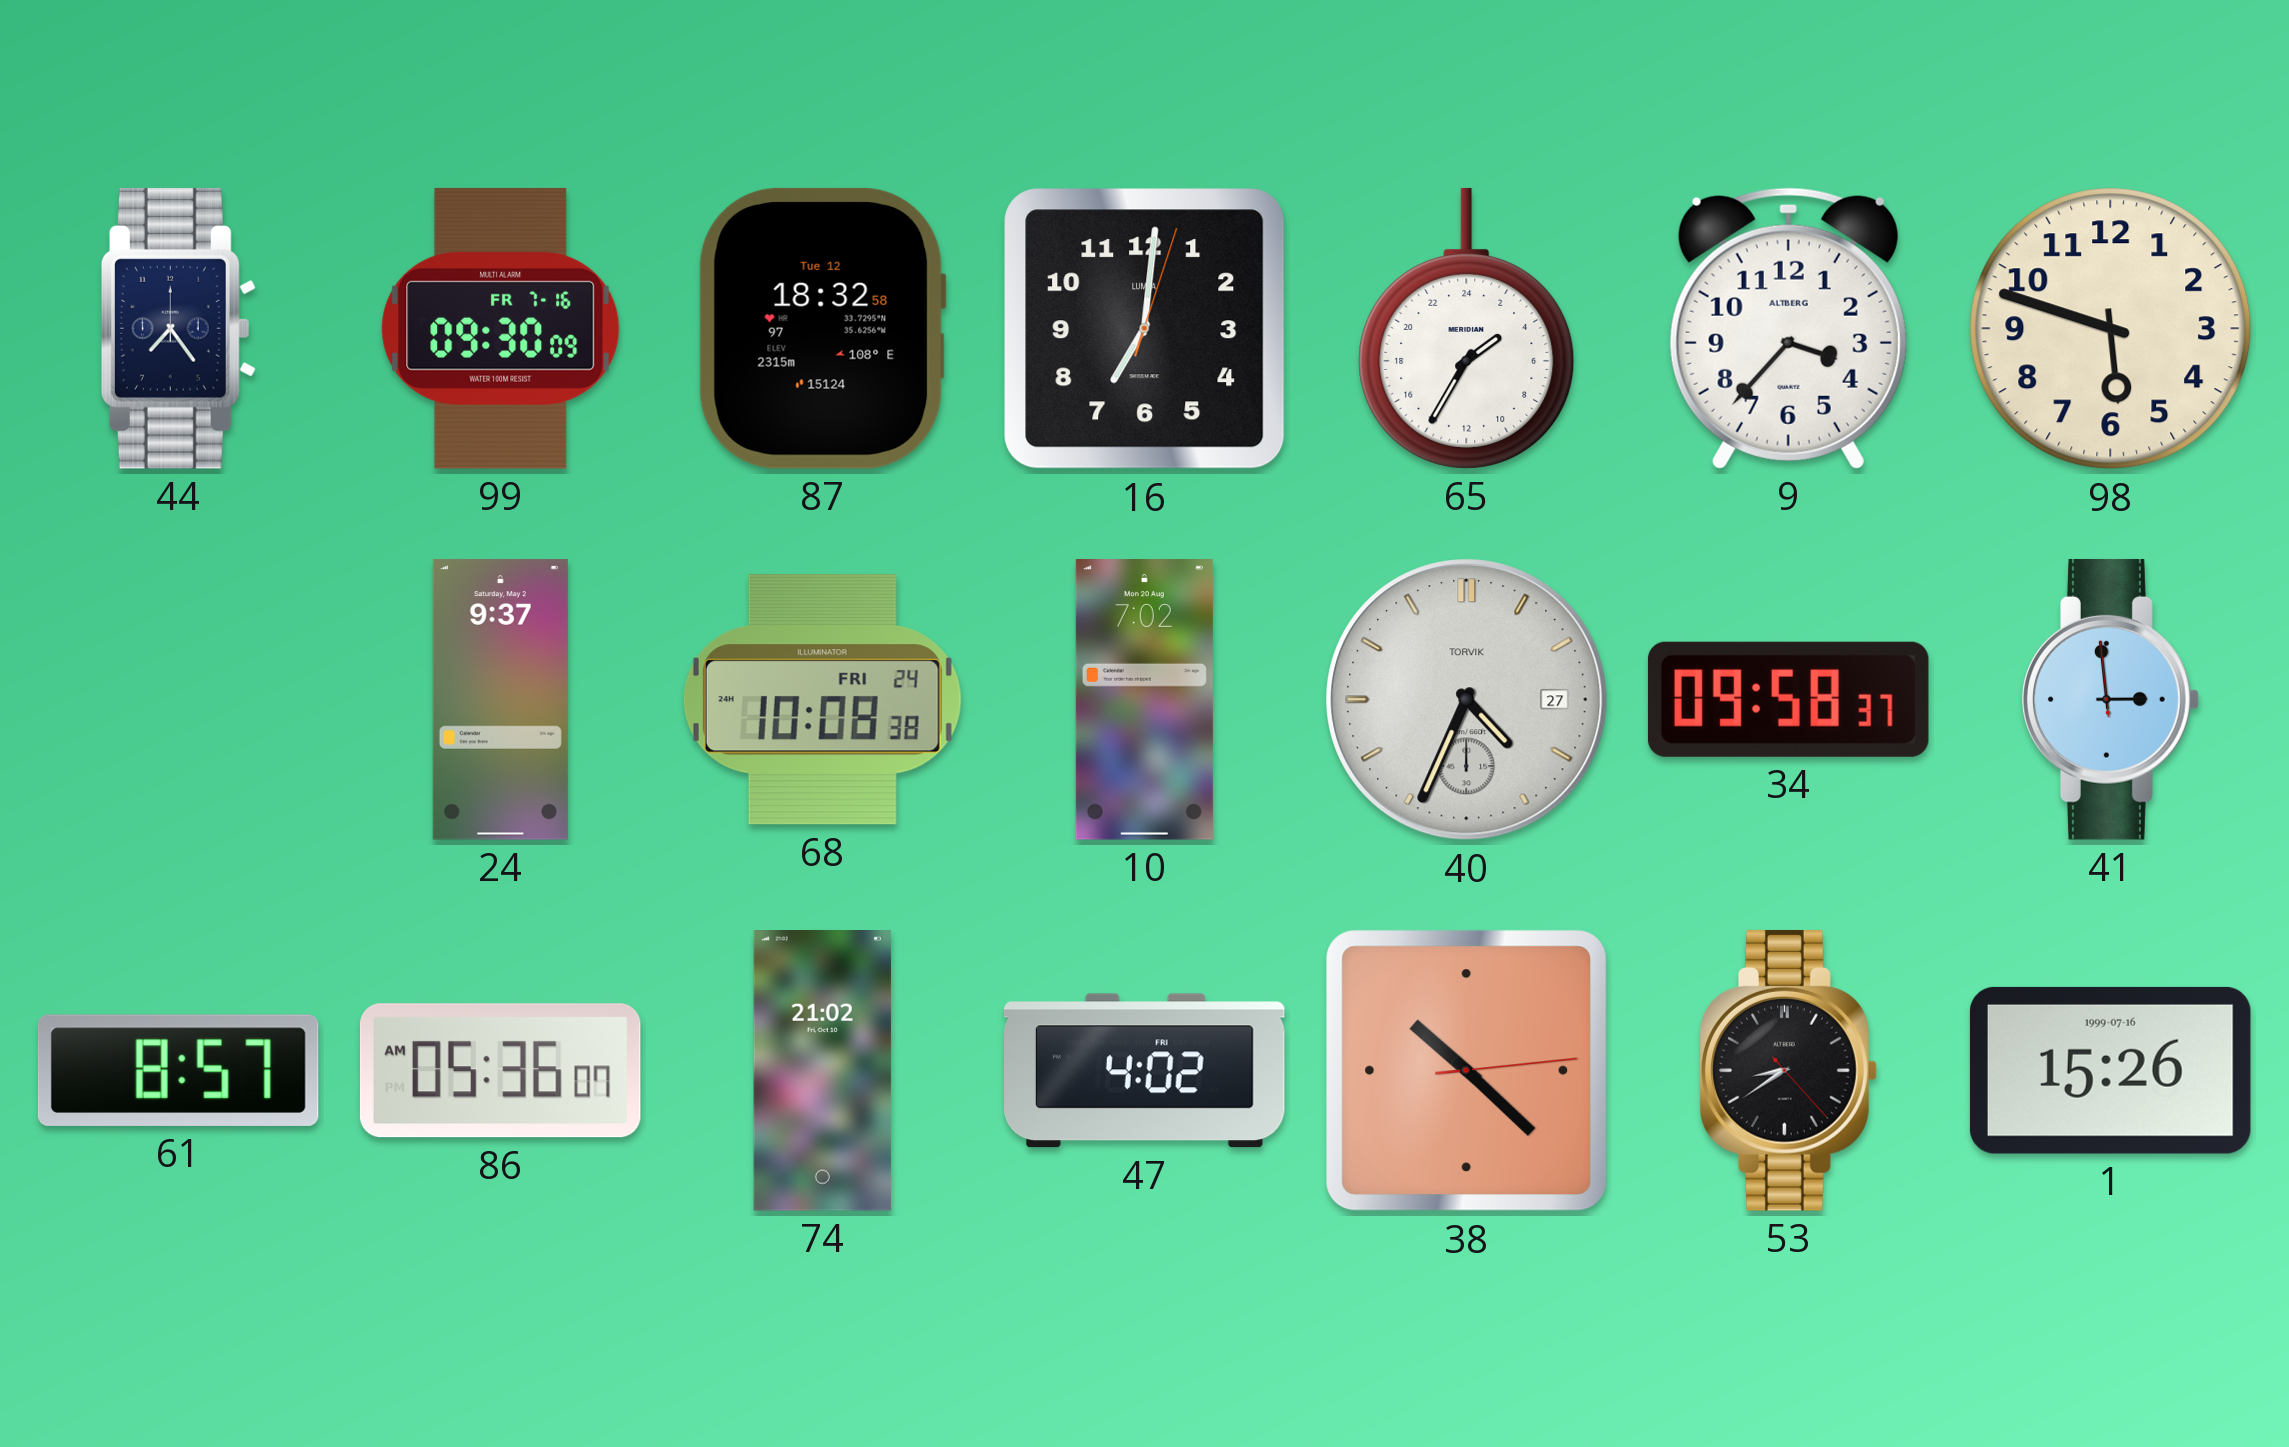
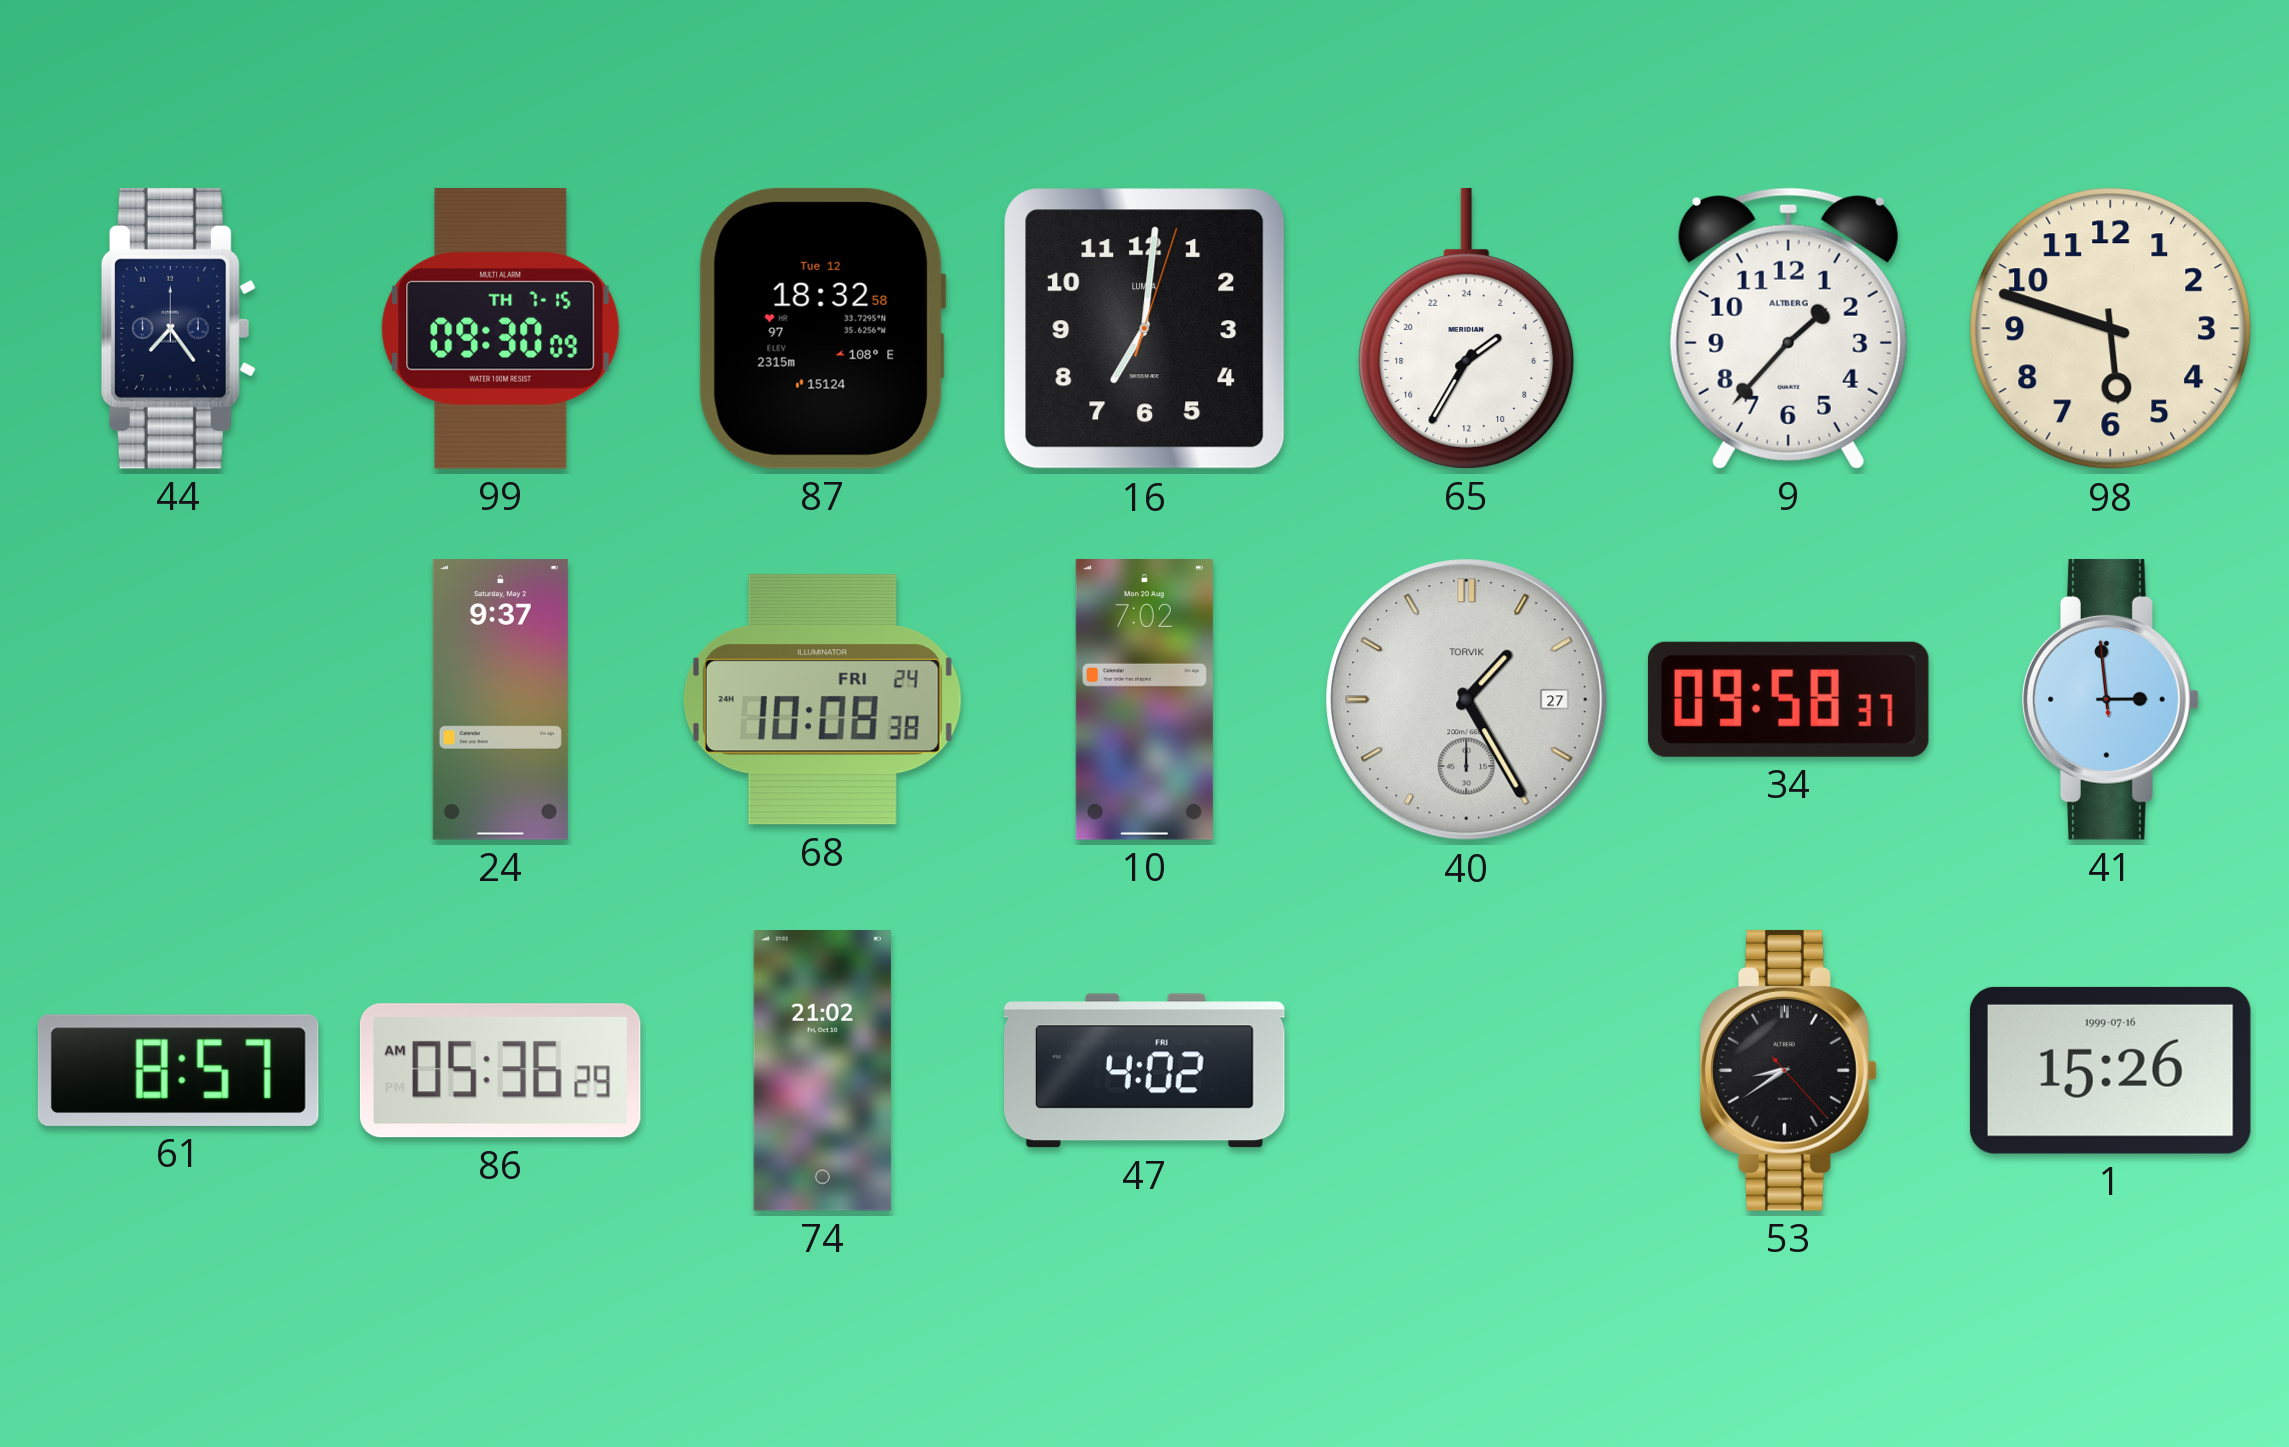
99 date: FR 7-16 -> TH 7-15 (501, 328)
9: 3:37 -> 1:37 (1788, 328)
40: 4:34 -> 1:25 (1467, 700)
86: 05:36:07 AM -> 05:36:29 AM (500, 1071)
38: 10:22 -> none (1467, 1071)
